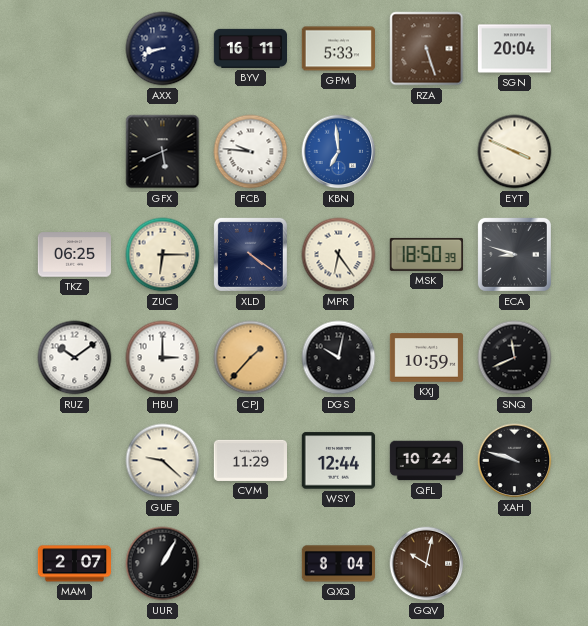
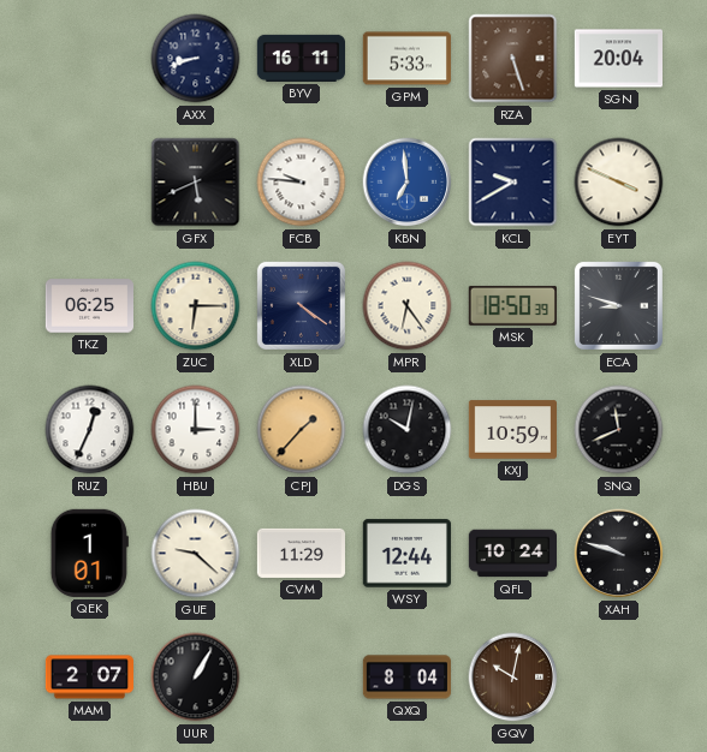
KCL: none -> 9:40 (513, 183)
RUZ: 10:09 -> 12:34 (90, 430)
QEK: none -> 1:01 (89, 553)
